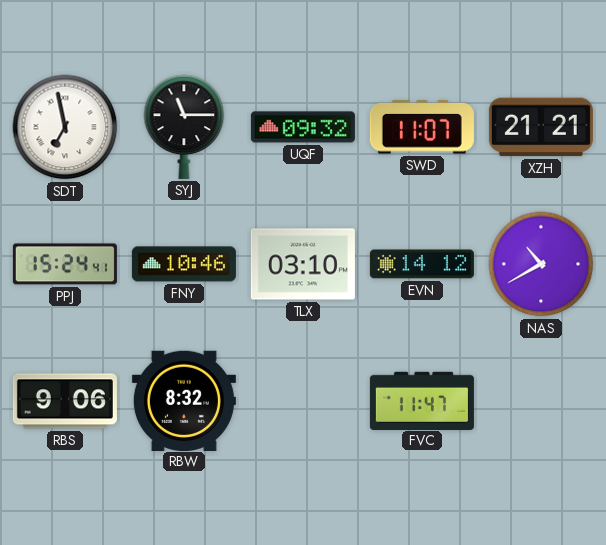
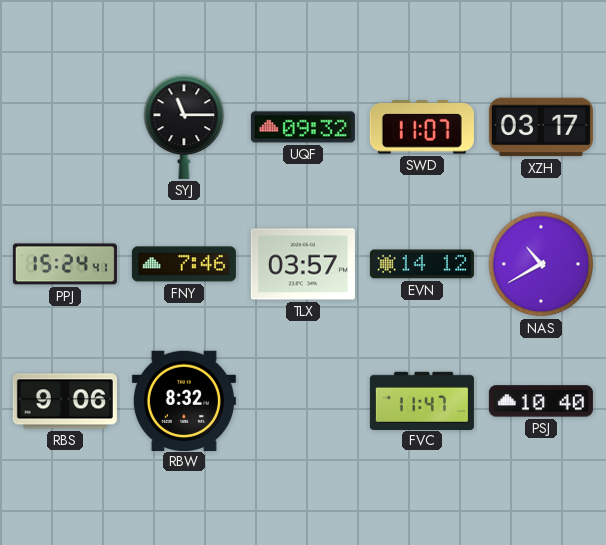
SDT: 6:58 -> none (65, 127)
XZH: 21:21 -> 03:17 (541, 127)
FNY: 10:46 -> 7:46 (184, 264)
TLX: 03:10 -> 03:57 (303, 264)
PSJ: none -> 10:40 (541, 401)
